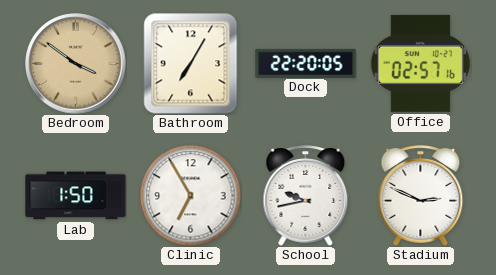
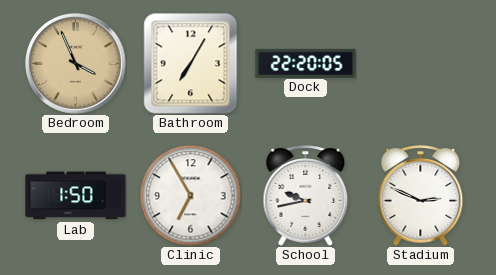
Bedroom: 3:51 -> 3:56 (76, 64)
Office: 02:57 -> none (420, 63)
